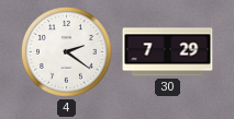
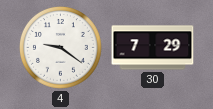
4: 2:21 -> 9:21 (61, 48)
